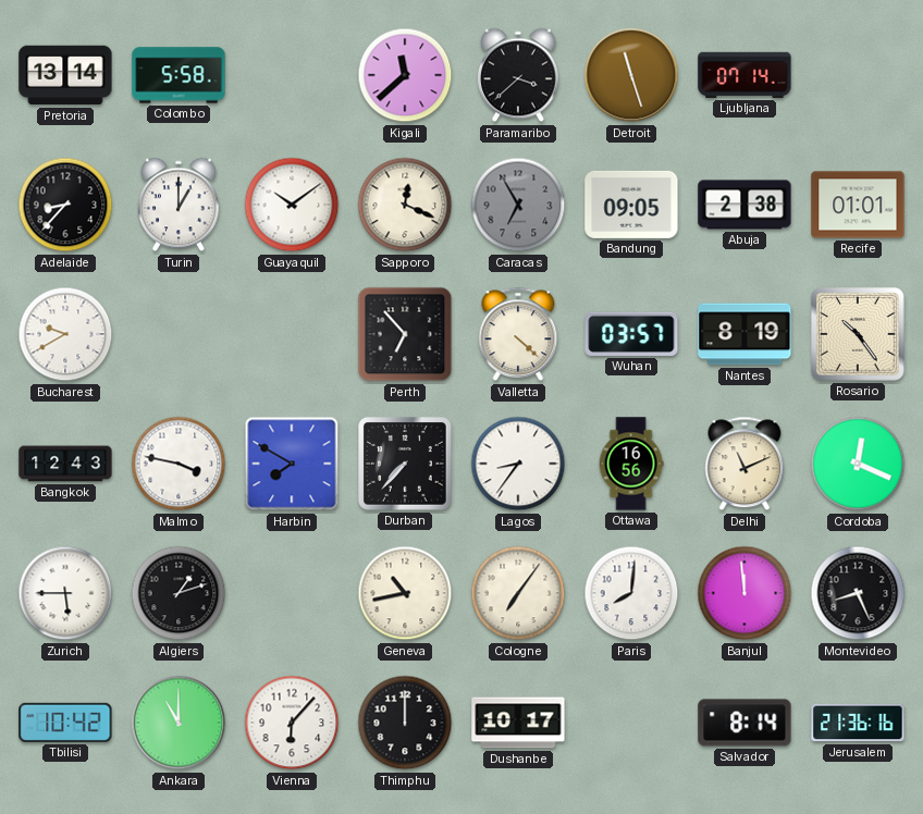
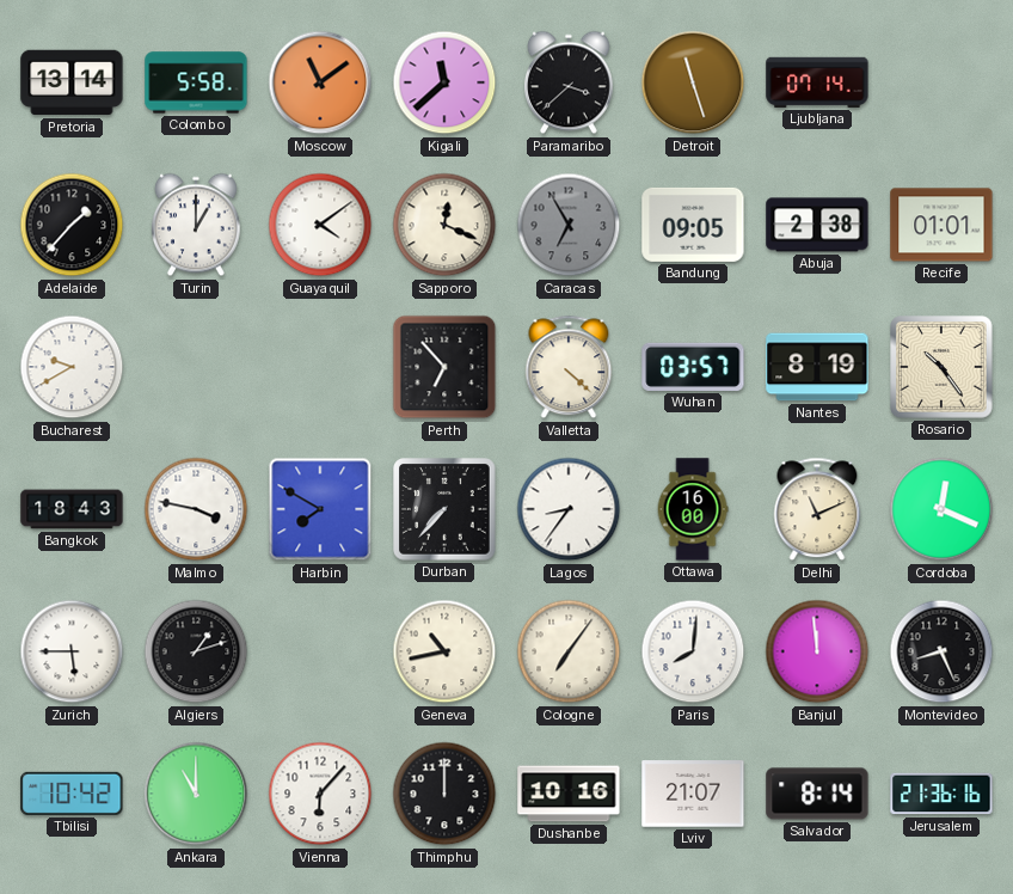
Moscow: none -> 11:09 (320, 82)
Adelaide: 8:37 -> 1:37 (72, 225)
Guayaquil: 10:09 -> 4:09 (320, 225)
Bangkok: 12:43 -> 18:43 (72, 509)
Ottawa: 16:56 -> 16:00 (693, 509)
Dushanbe: 10:17 -> 10:16 (569, 794)
Lviv: none -> 21:07 (693, 794)
